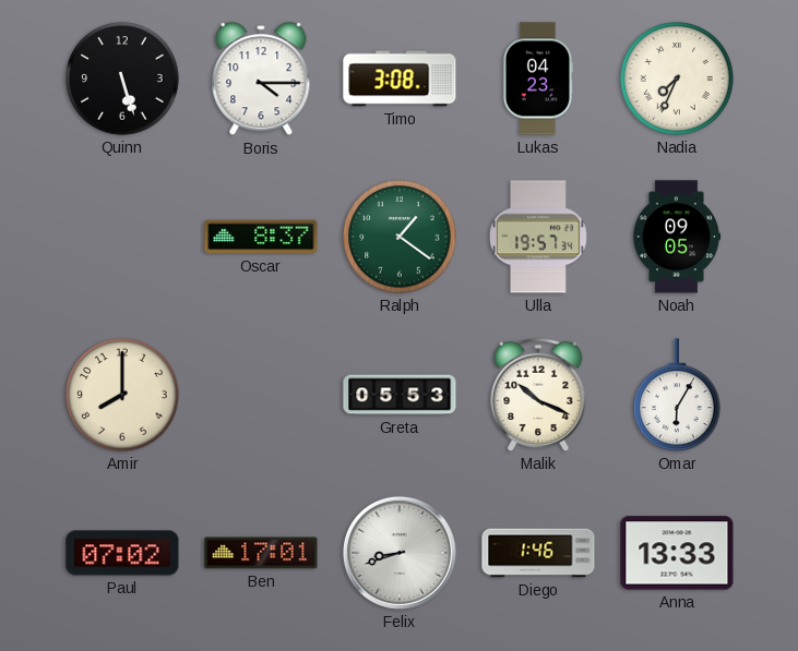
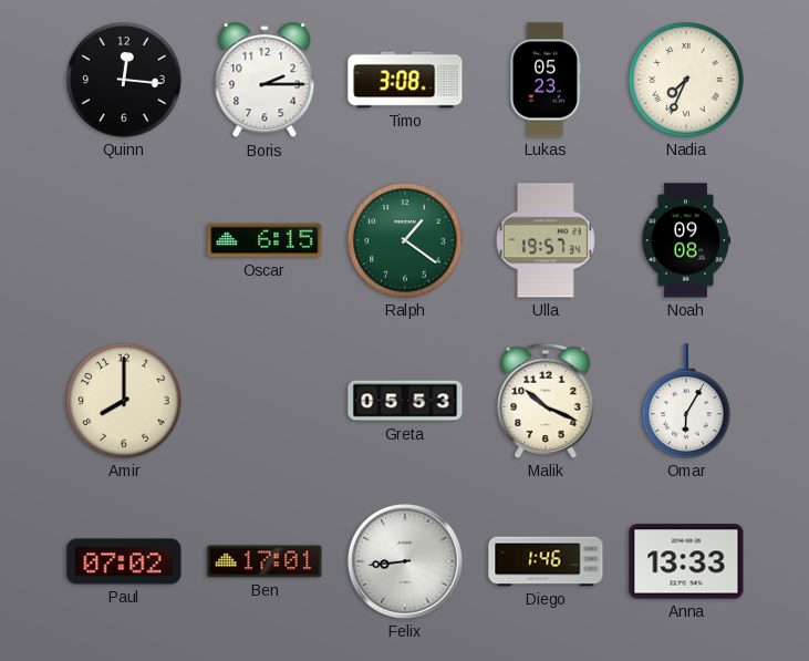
Quinn: 5:27 -> 12:16 (124, 80)
Boris: 4:15 -> 2:15 (265, 81)
Lukas: 04:23 -> 05:23 (544, 80)
Oscar: 8:37 -> 6:15 (265, 240)
Noah: 09:05 -> 09:08 (686, 240)
Felix: 8:42 -> 8:44 (405, 561)
